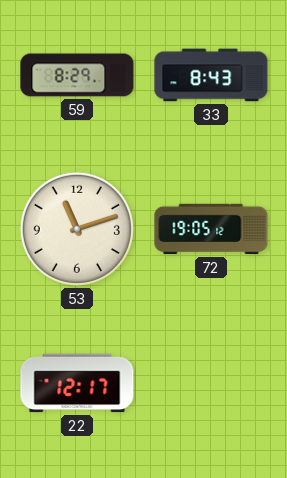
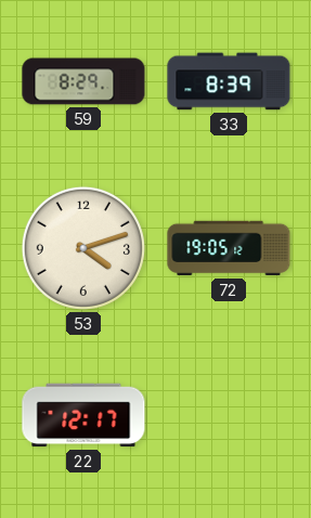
33: 8:43 -> 8:39 (229, 81)
53: 11:12 -> 4:12 (83, 248)
